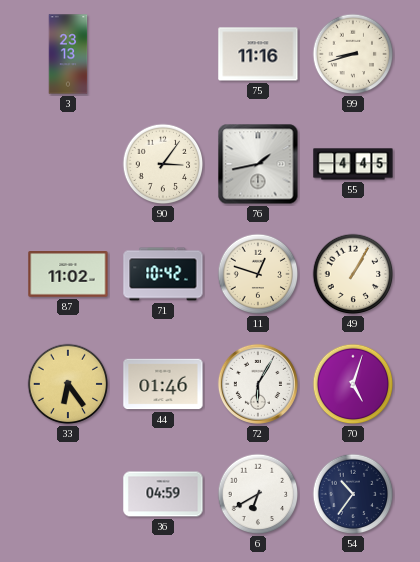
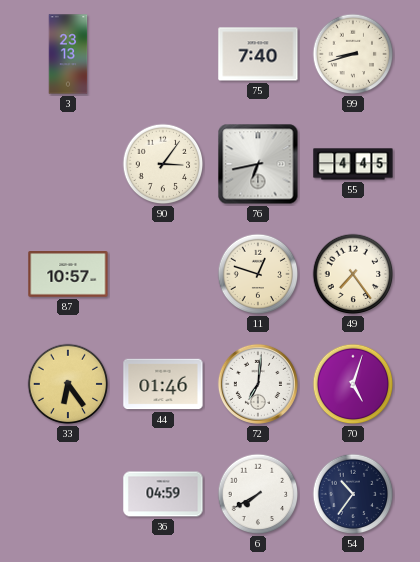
75: 11:16 -> 7:40 (258, 54)
76: 1:43 -> 6:43 (258, 164)
87: 11:02 -> 10:57 (68, 275)
71: 10:42 -> none (163, 274)
49: 1:05 -> 7:24 (353, 274)
72: 6:05 -> 7:01 (258, 384)
6: 6:40 -> 7:40 (258, 494)
